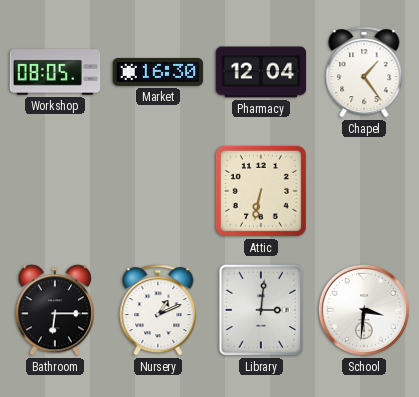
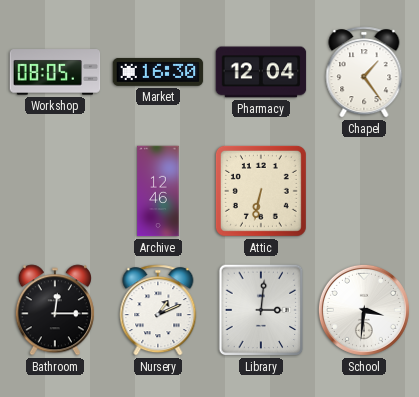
Archive: none -> 12:46 (158, 191)
Bathroom: 6:15 -> 12:15 (55, 310)
